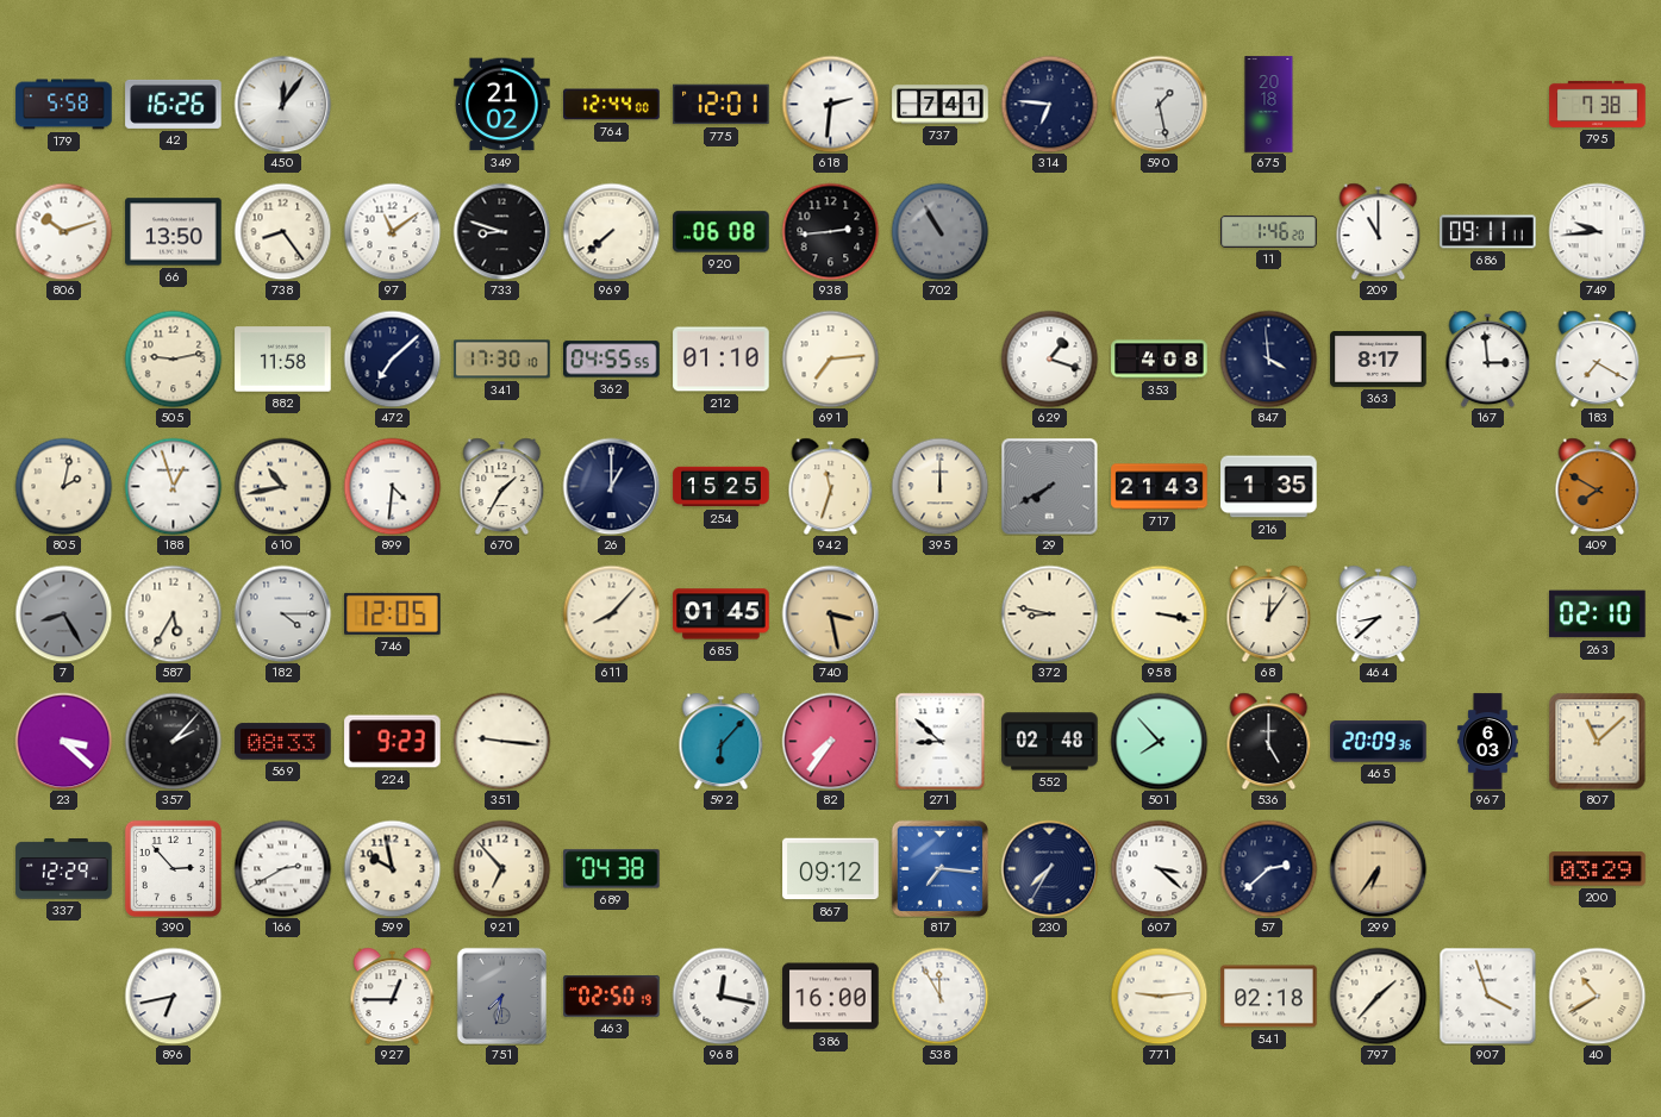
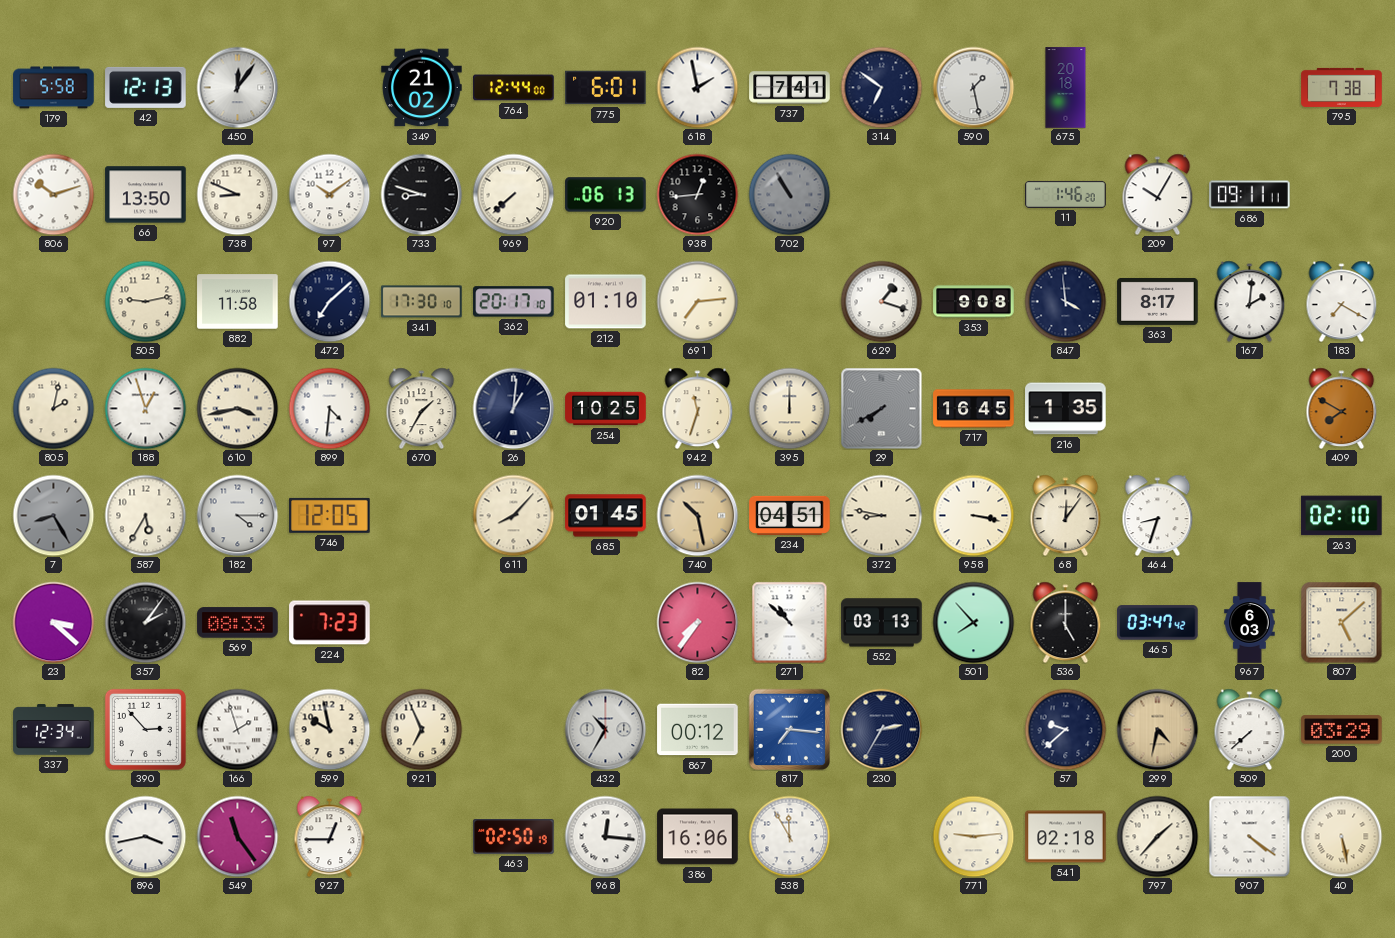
42: 16:26 -> 12:13 (146, 87)
775: 12:01 -> 6:01 (606, 88)
618: 2:31 -> 1:58 (697, 87)
314: 6:46 -> 6:51 (881, 87)
738: 8:24 -> 8:49 (237, 194)
97: 11:09 -> 10:09 (329, 194)
920: 06:08 -> 06:13 (606, 195)
938: 2:44 -> 12:44 (697, 194)
209: 11:00 -> 10:05 (1158, 194)
749: 9:44 -> none (1597, 231)
362: 04:55 -> 20:17 (514, 302)
353: 4:08 -> 9:08 (974, 302)
167: 2:59 -> 2:01 (1250, 301)
610: 10:43 -> 3:43 (237, 408)
26: 1:00 -> 1:01 (513, 408)
254: 15:25 -> 10:25 (606, 409)
717: 21:43 -> 16:45 (974, 409)
740: 3:28 -> 10:28 (697, 515)
234: none -> 04:51 (790, 515)
464: 8:38 -> 8:33 (1158, 515)
357: 2:07 -> 2:06 (145, 622)
224: 9:23 -> 7:23 (330, 623)
351: 9:16 -> none (501, 741)
592: 6:07 -> none (722, 741)
271: 8:52 -> 10:52 (790, 622)
552: 02:48 -> 03:13 (882, 623)
465: 20:09 -> 03:47 (1158, 623)
807: 11:08 -> 5:08 (1341, 623)
337: 12:29 -> 12:34 (54, 730)
166: 2:40 -> 1:57 (237, 729)
921: 6:53 -> 6:56 (421, 729)
689: 04:38 -> none (612, 869)
432: none -> 10:35 (605, 729)
867: 09:12 -> 00:12 (698, 730)
230: 7:35 -> 2:35 (881, 729)
607: 3:22 -> none (1159, 868)
57: 2:38 -> 9:38 (1065, 729)
299: 6:36 -> 4:32 (1157, 729)
509: none -> 7:38 (1250, 729)
896: 6:43 -> 3:43 (145, 836)
549: none -> 11:24 (237, 836)
751: 7:32 -> none (501, 996)
968: 12:17 -> 12:16 (605, 836)
386: 16:00 -> 16:06 (698, 837)
907: 3:57 -> 4:21 (1249, 836)
40: 10:40 -> 5:28 (1341, 836)
